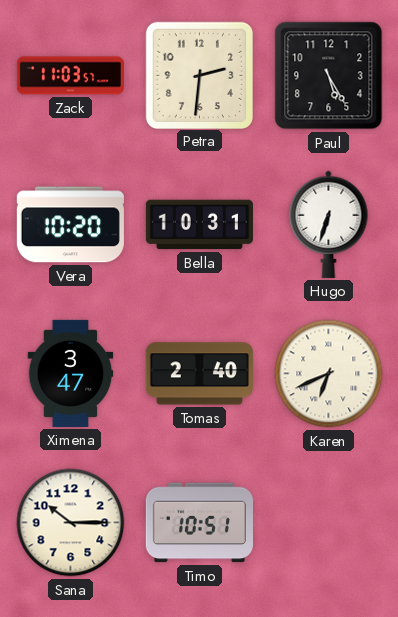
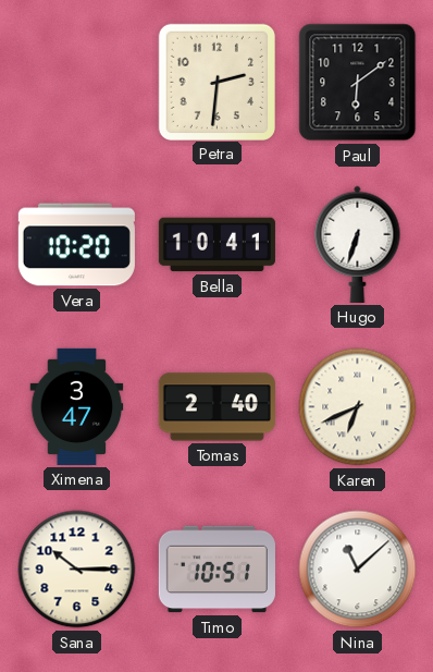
Zack: 11:03 -> none (70, 76)
Paul: 5:25 -> 6:09 (358, 83)
Bella: 10:31 -> 10:41 (216, 245)
Nina: none -> 11:08 (358, 570)
